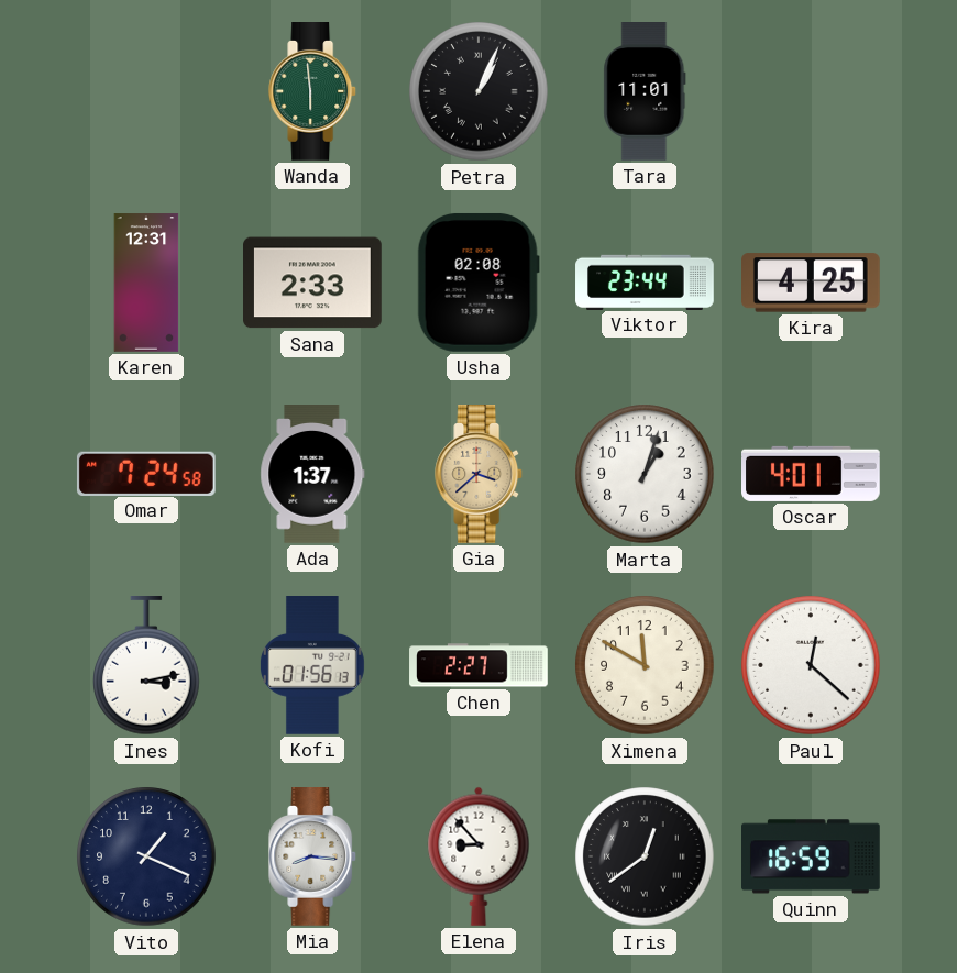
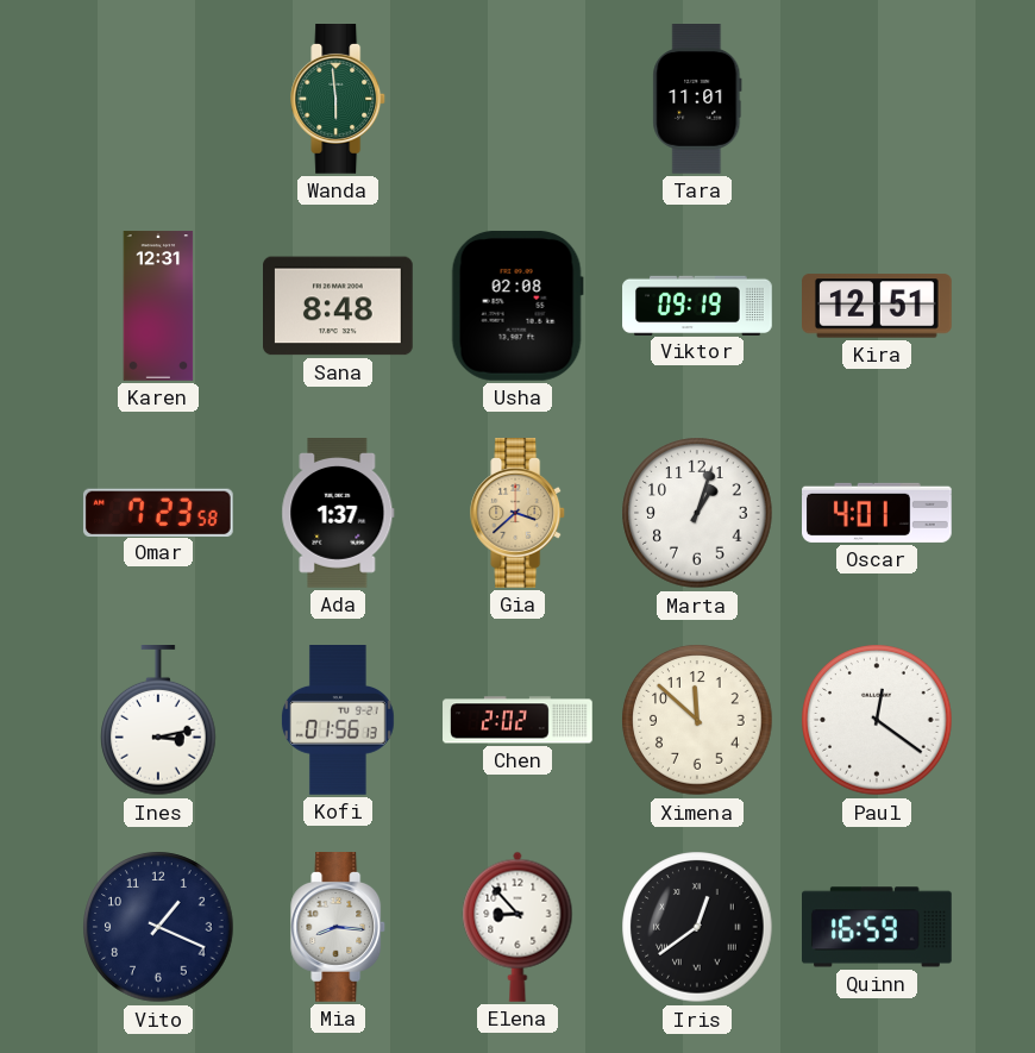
Petra: 1:04 -> none (479, 91)
Sana: 2:33 -> 8:48 (339, 306)
Viktor: 23:44 -> 09:19 (697, 305)
Kira: 4:25 -> 12:51 (878, 306)
Omar: 7:24 -> 7:23 (158, 512)
Chen: 2:27 -> 2:02 (517, 720)
Ximena: 11:50 -> 11:52 (697, 720)
Paul: 12:22 -> 12:21 (877, 720)
